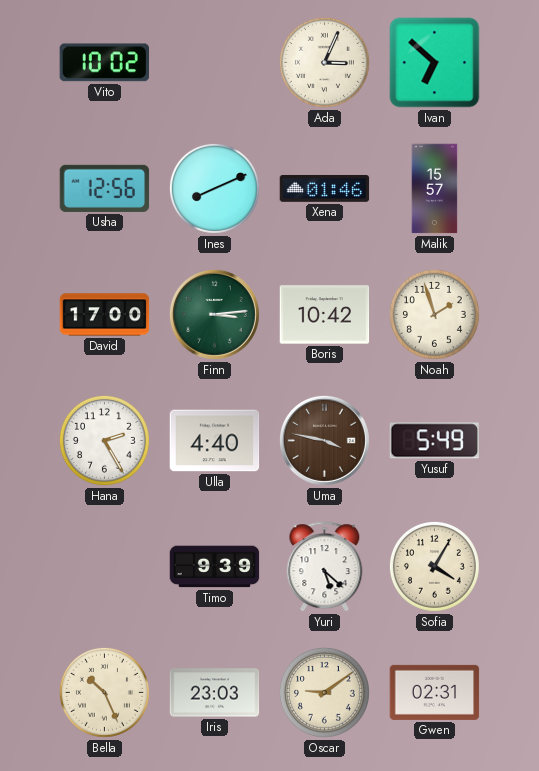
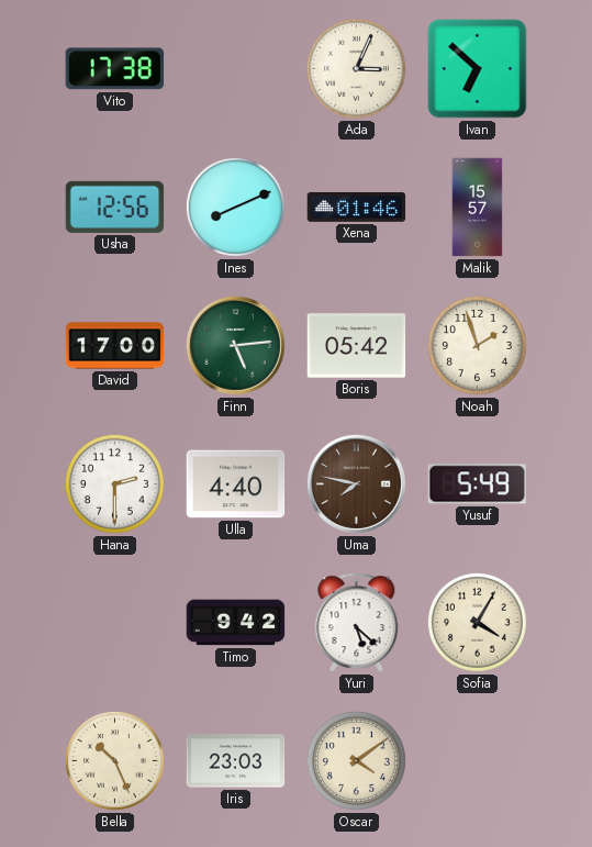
Vito: 10:02 -> 17:38 (114, 69)
Finn: 3:14 -> 5:14 (235, 345)
Boris: 10:42 -> 05:42 (357, 346)
Hana: 2:25 -> 2:30 (114, 483)
Uma: 3:47 -> 7:47 (356, 483)
Timo: 9:39 -> 9:42 (236, 623)
Oscar: 9:09 -> 4:09 (356, 760)
Gwen: 02:31 -> none (435, 692)
